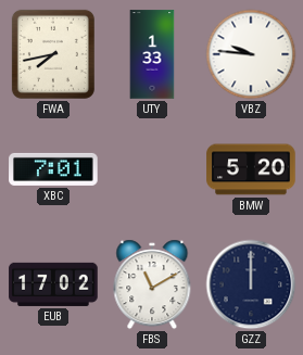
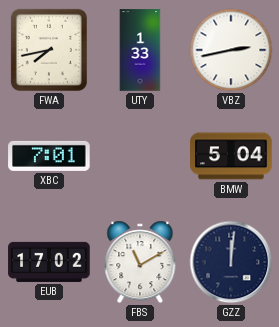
VBZ: 9:46 -> 2:43 (231, 50)
BMW: 5:20 -> 5:04 (231, 156)
GZZ: 12:00 -> 12:01 (231, 262)
